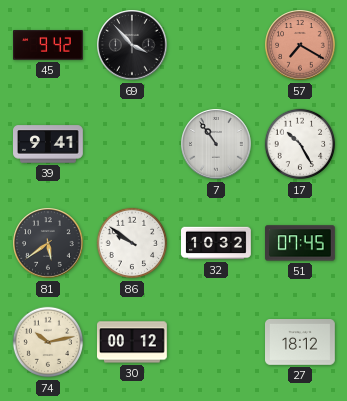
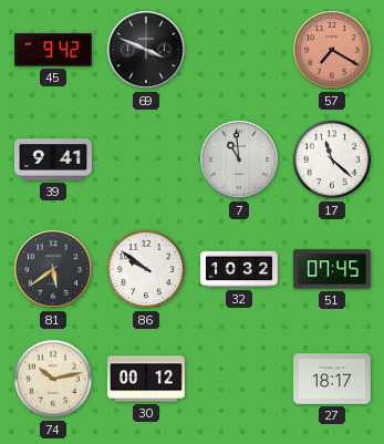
69: 3:53 -> 3:49 (146, 50)
7: 10:54 -> 10:59 (239, 159)
17: 10:25 -> 11:22 (332, 159)
27: 18:12 -> 18:17 (333, 380)
